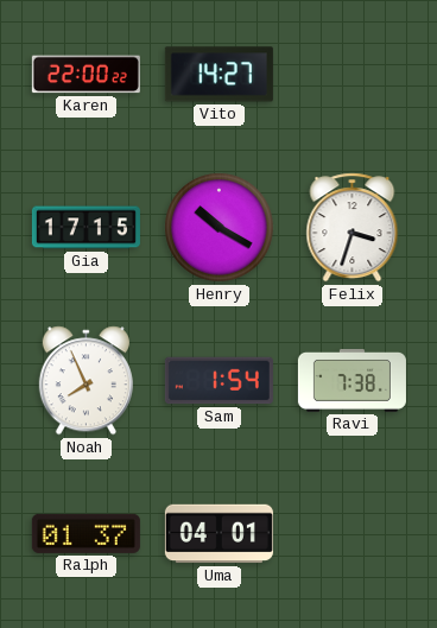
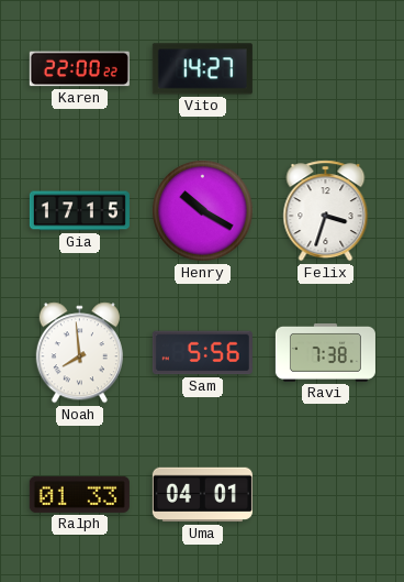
Noah: 7:56 -> 7:59 (79, 353)
Sam: 1:54 -> 5:56 (202, 353)
Ralph: 01:37 -> 01:33 (79, 494)
